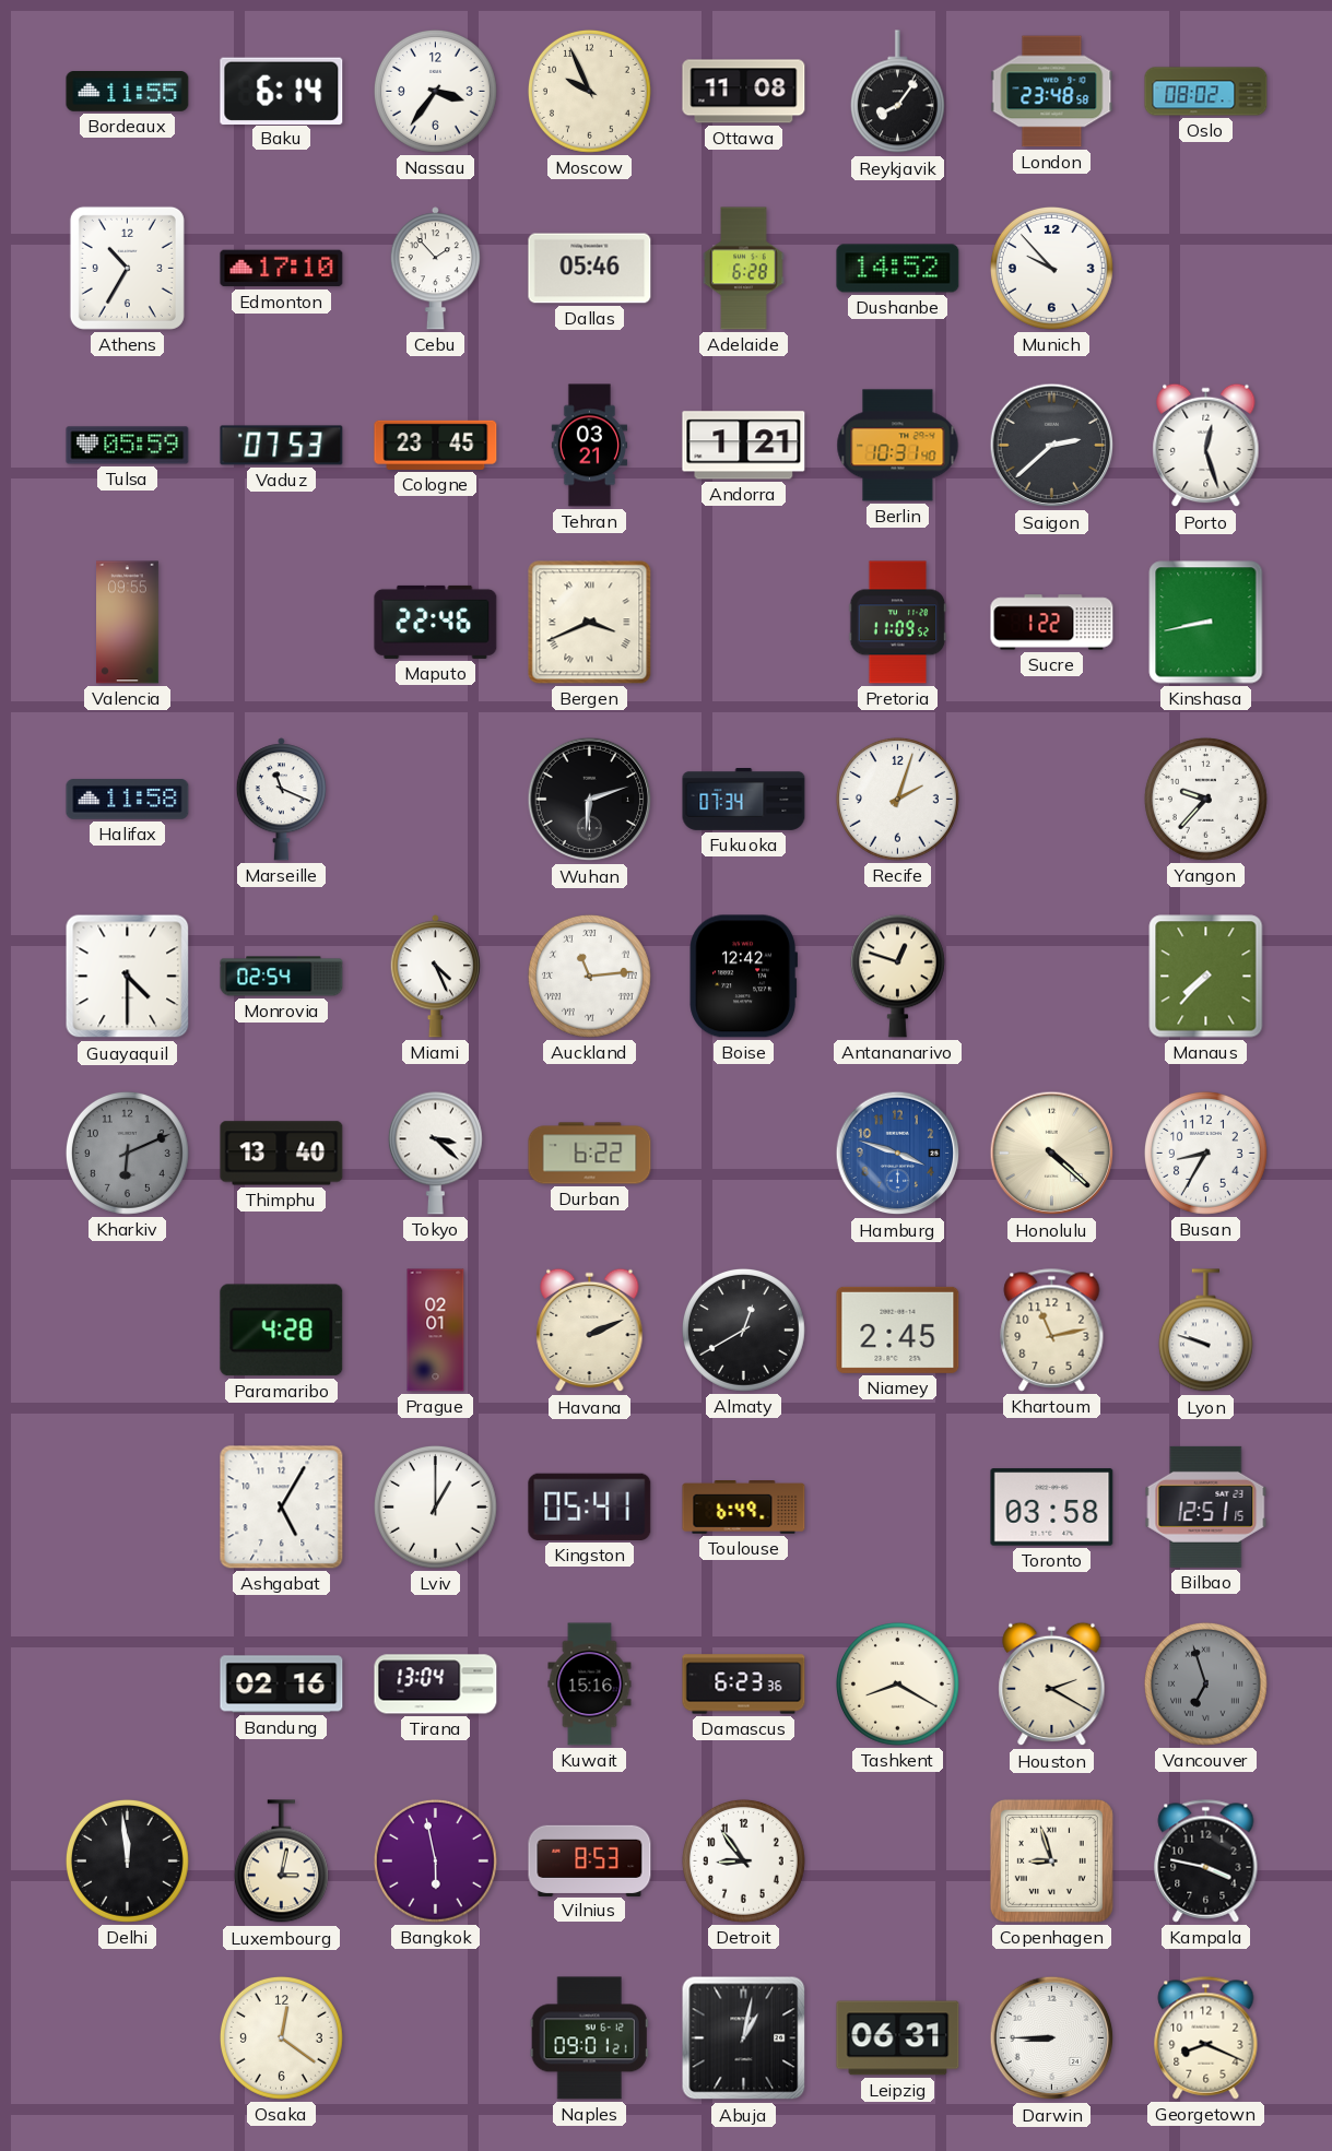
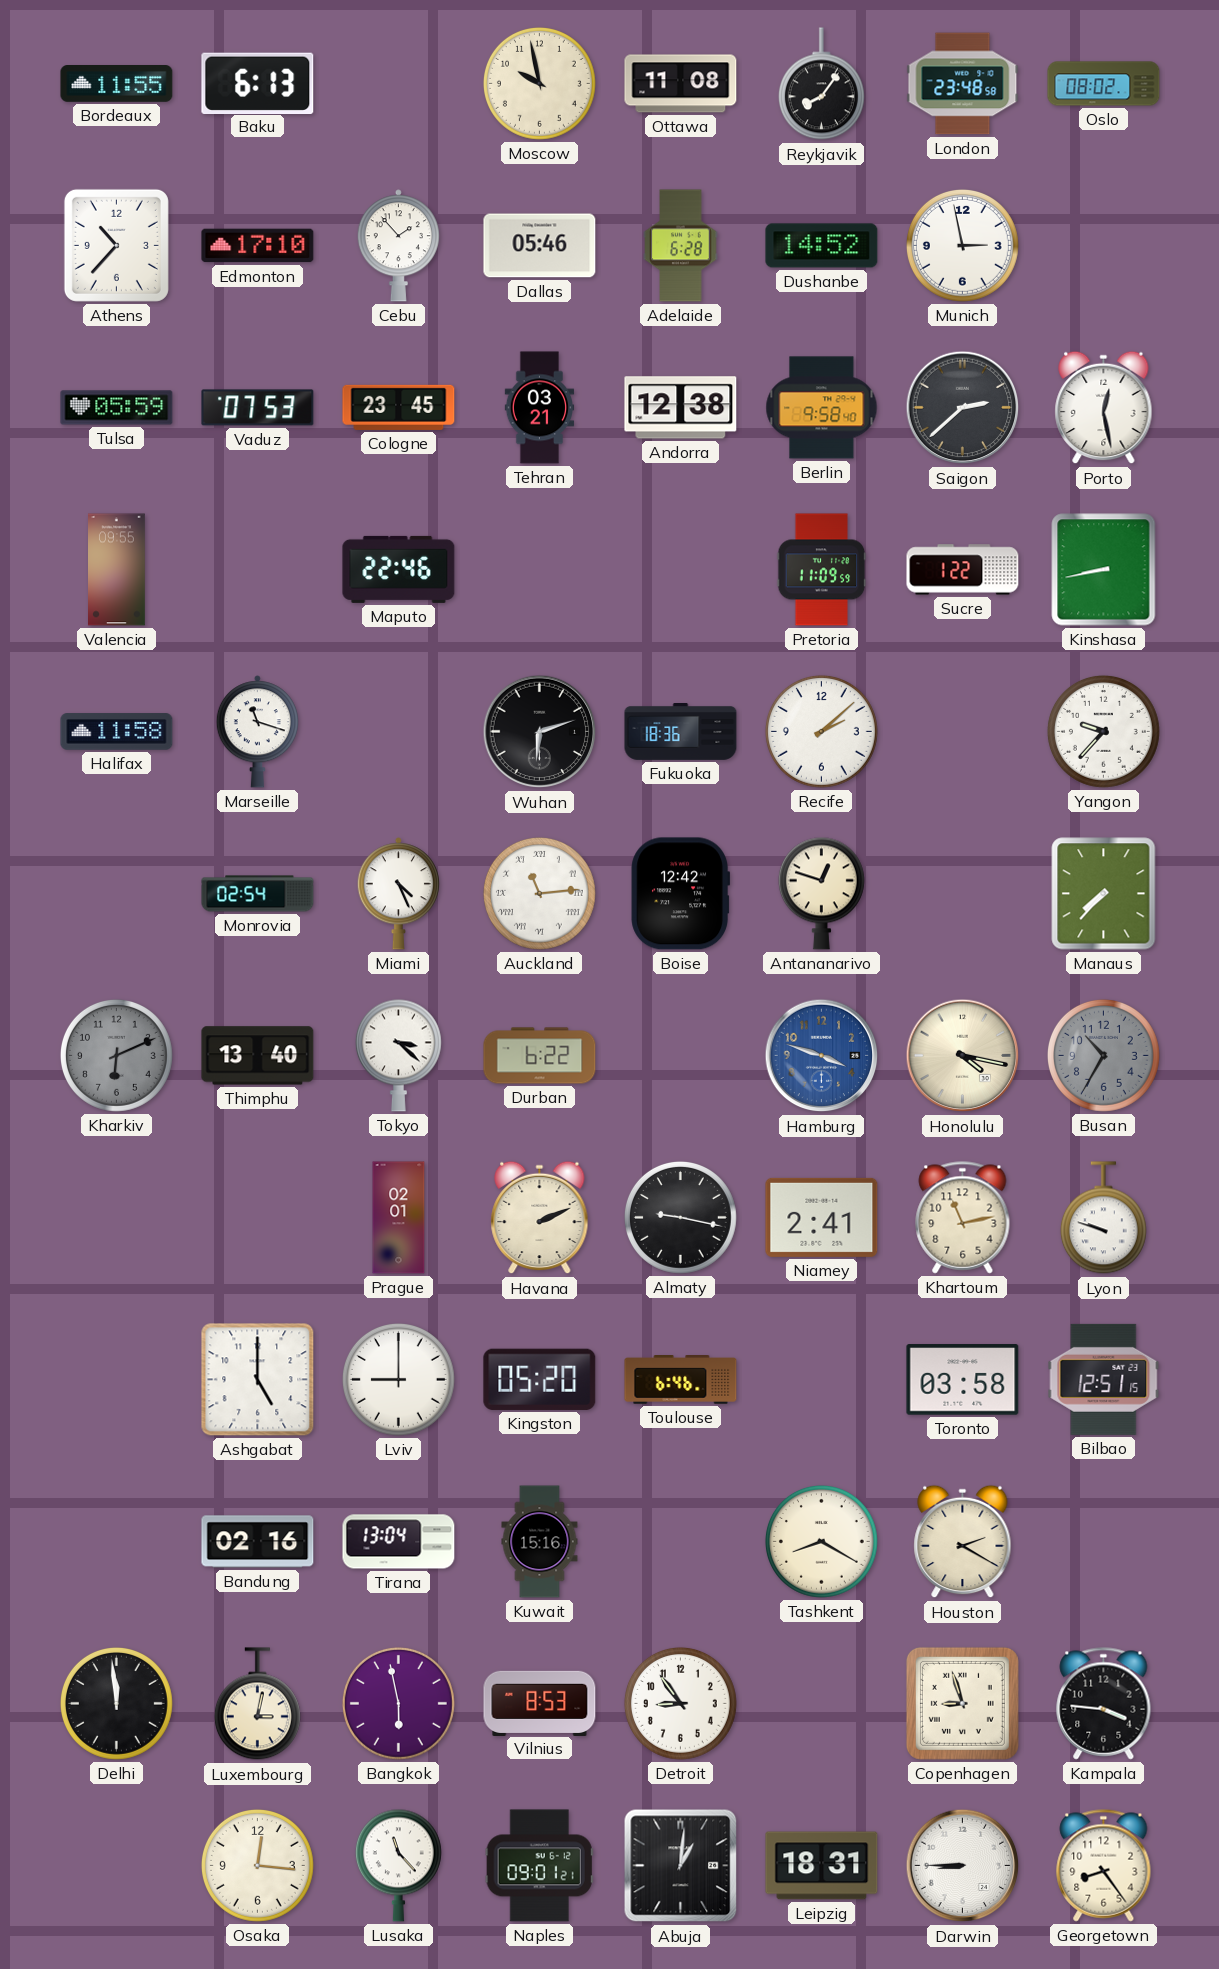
Baku: 6:14 -> 6:13 (258, 83)
Nassau: 3:36 -> none (435, 91)
Moscow: 9:56 -> 9:58 (539, 83)
Athens: 10:35 -> 10:37 (116, 245)
Munich: 9:53 -> 2:58 (962, 245)
Andorra: 1:21 -> 12:38 (681, 408)
Berlin: 10:31 -> 9:58 (822, 408)
Porto: 12:27 -> 12:28 (1104, 408)
Bergen: 3:41 -> none (590, 623)
Pretoria: 11:09:52 -> 11:09:59 (822, 570)
Marseille: 11:19 -> 11:18 (257, 732)
Fukuoka: 07:34 -> 18:36 (681, 732)
Recife: 2:03 -> 2:08 (821, 731)
Guayaquil: 4:30 -> none (128, 977)
Honolulu: 4:22 -> 4:17 (963, 1056)
Busan: 8:35 -> 10:35 (1103, 1055)
Busan dial: white -> grey (1103, 1055)
Paramaribo: 4:28 -> none (282, 1331)
Almaty: 12:40 -> 9:17 (680, 1217)
Niamey: 2:45 -> 2:41 (822, 1217)
Ashgabat: 5:05 -> 5:00 (258, 1380)
Lviv: 1:00 -> 9:00 (398, 1379)
Kingston: 05:41 -> 05:20 (540, 1379)
Toulouse: 6:49 -> 6:46 (681, 1380)
Damascus: 6:23 -> none (744, 1685)
Vancouver: 6:57 -> none (1205, 1683)
Kampala: 3:47 -> 3:46 (1104, 1704)
Osaka: 12:21 -> 12:16 (257, 1865)
Lusaka: none -> 11:23 (398, 1865)
Abuja: 1:02 -> 1:01 (681, 1866)
Leipzig: 06:31 -> 18:31 (822, 1866)
Georgetown: 8:19 -> 8:24 (1104, 1866)
